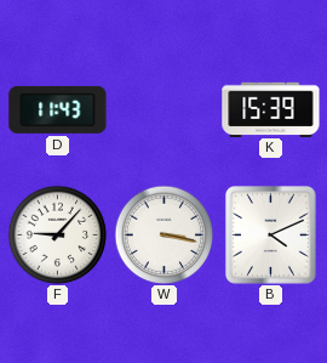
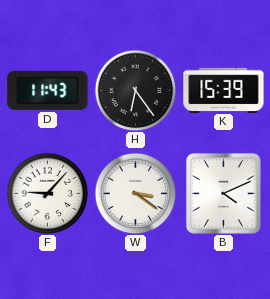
H: none -> 6:24 (135, 90)
W: 3:17 -> 3:21 (135, 193)
